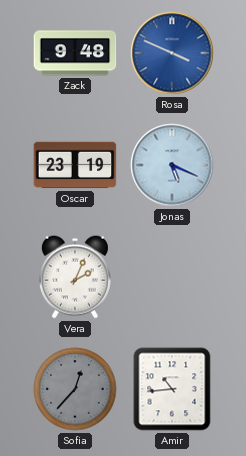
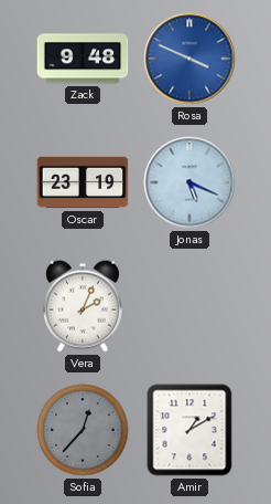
Amir: 10:44 -> 1:10 (189, 430)
